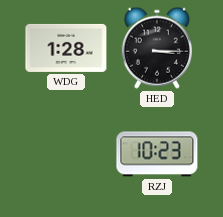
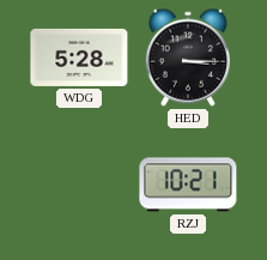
WDG: 1:28 -> 5:28 (79, 58)
RZJ: 10:23 -> 10:21 (188, 185)
